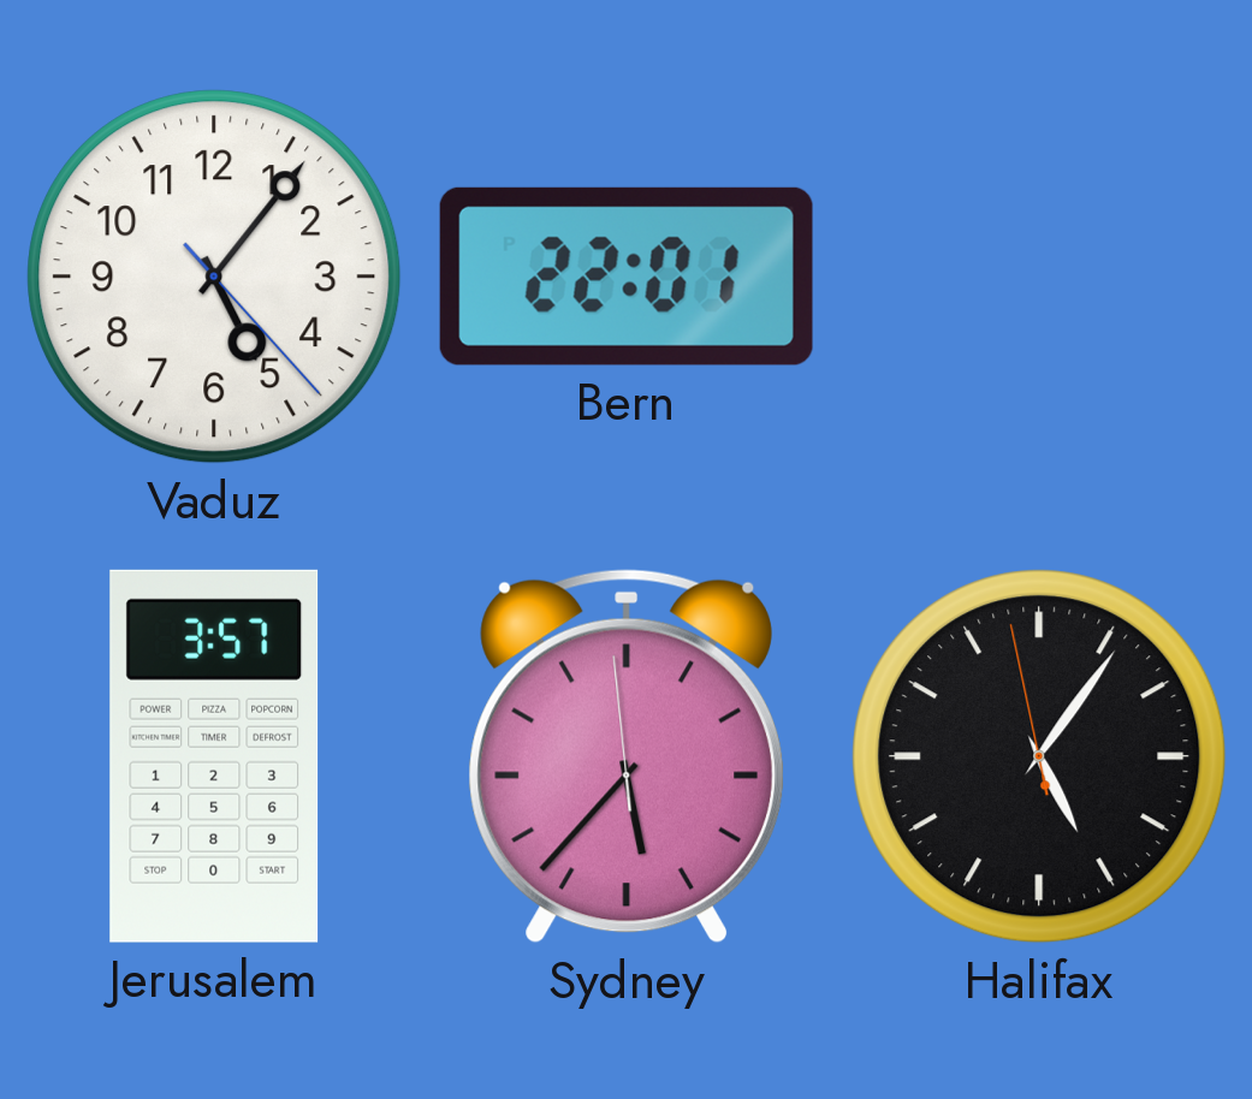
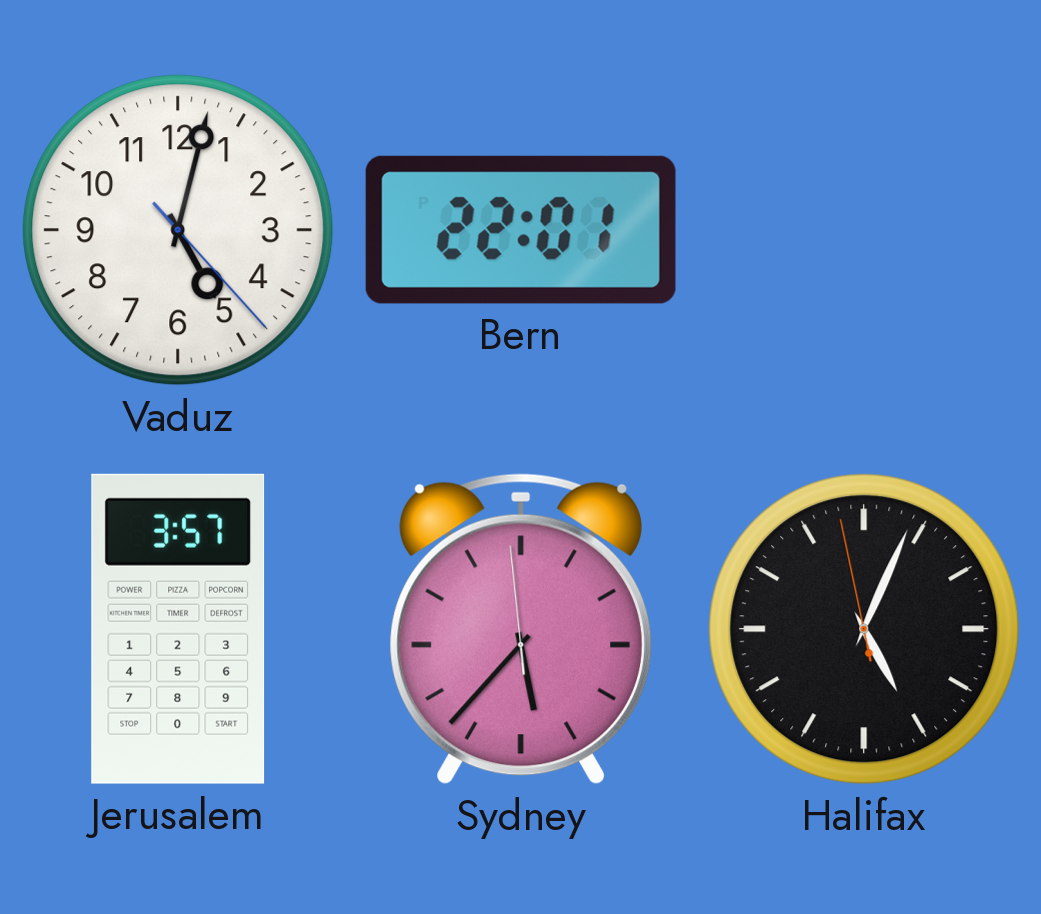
Vaduz: 5:06 -> 5:02 (178, 230)
Halifax: 5:05 -> 5:03 (864, 629)
